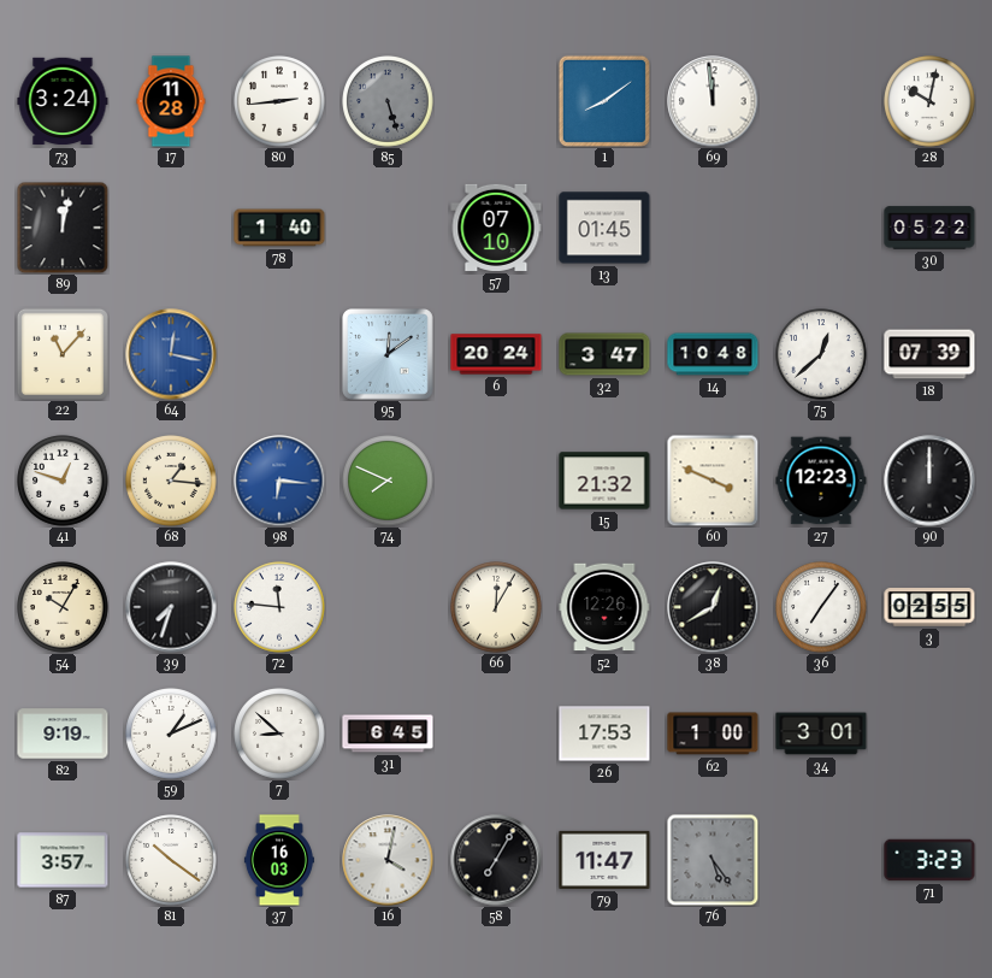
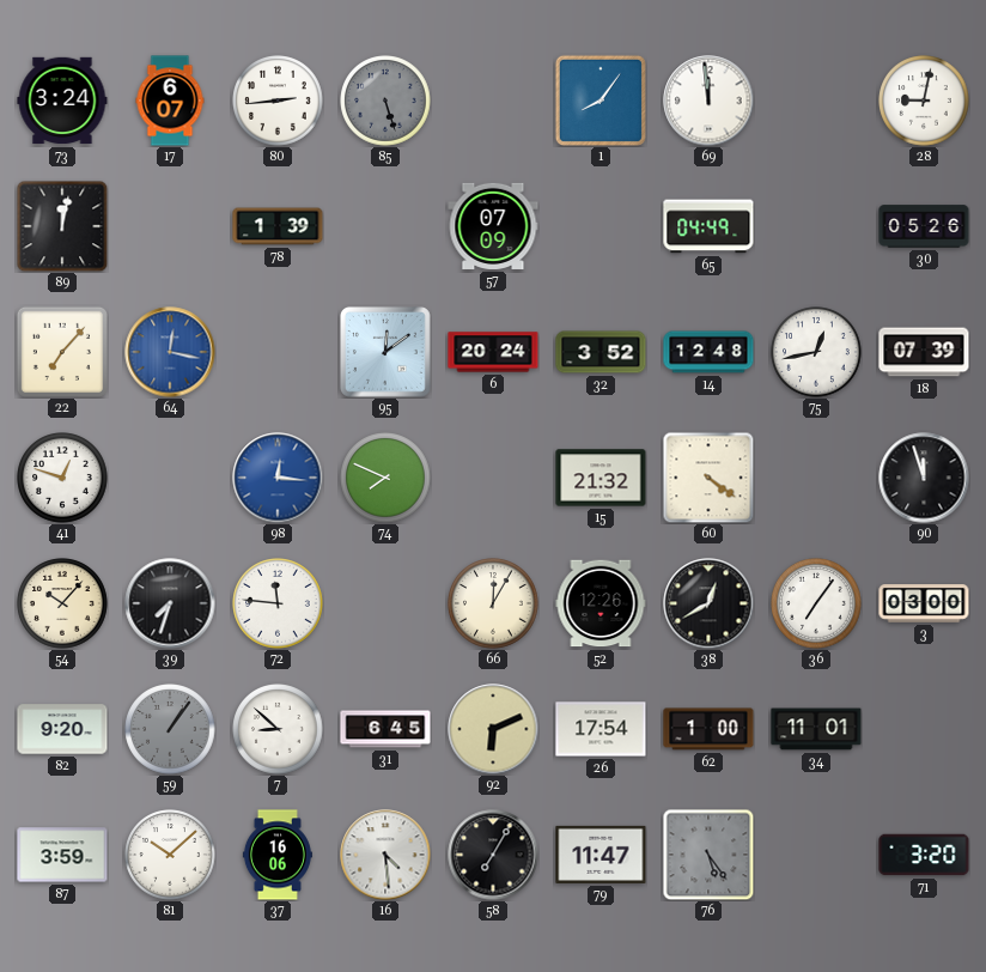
17: 11:28 -> 6:07 (170, 101)
1: 8:09 -> 8:06 (601, 101)
28: 10:02 -> 9:02 (924, 101)
78: 1:40 -> 1:39 (278, 226)
57: 07:10 -> 07:09 (493, 226)
13: 01:45 -> none (604, 228)
65: none -> 04:49 (708, 226)
30: 05:22 -> 05:26 (924, 226)
22: 11:07 -> 7:07 (62, 352)
32: 3:47 -> 3:52 (601, 352)
14: 10:48 -> 12:48 (708, 352)
75: 12:38 -> 12:43 (816, 352)
68: 1:16 -> none (171, 481)
98: 6:16 -> 12:16 (278, 478)
60: 3:49 -> 4:21 (708, 478)
27: 12:23 -> none (821, 481)
90: 12:00 -> 11:57 (924, 478)
54: 10:05 -> 10:07 (62, 603)
3: 02:55 -> 03:00 (924, 603)
82: 9:19 -> 9:20 (62, 729)
59: 1:11 -> 1:06 (170, 729)
59 dial: white -> grey (170, 729)
92: none -> 6:11 (493, 729)
26: 17:53 -> 17:54 (601, 729)
34: 3:01 -> 11:01 (816, 729)
87: 3:57 -> 3:59 (62, 855)
81: 10:21 -> 10:08 (170, 855)
37: 16:03 -> 16:06 (278, 855)
16: 4:02 -> 4:29 (385, 855)
71: 3:23 -> 3:20 (924, 855)
